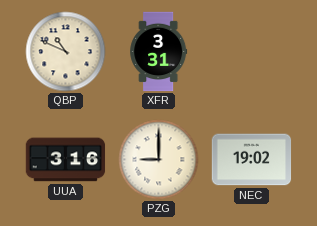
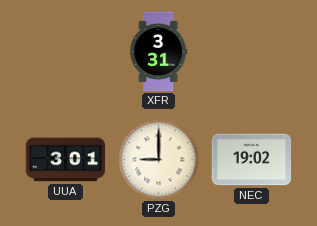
QBP: 10:49 -> none (66, 52)
UUA: 3:16 -> 3:01 (66, 160)
